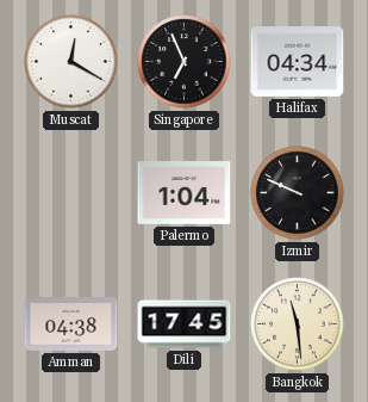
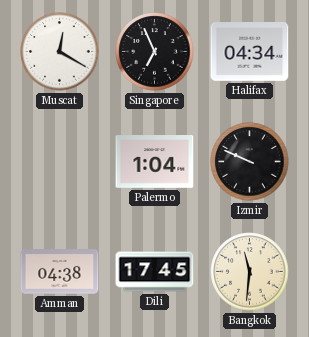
Bangkok: 11:29 -> 11:31 (250, 272)
